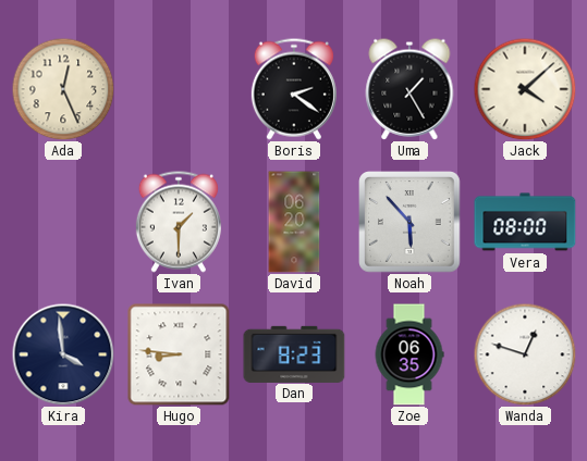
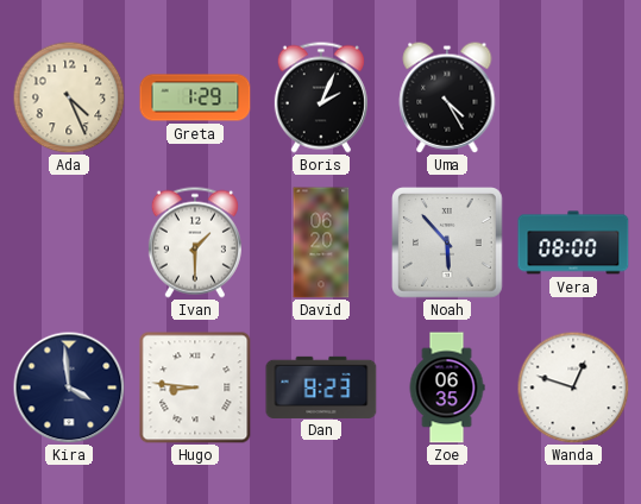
Ada: 12:26 -> 4:26 (69, 97)
Greta: none -> 1:29 (195, 97)
Boris: 2:21 -> 2:04 (321, 97)
Uma: 1:25 -> 4:25 (447, 97)
Jack: 4:08 -> none (525, 89)
